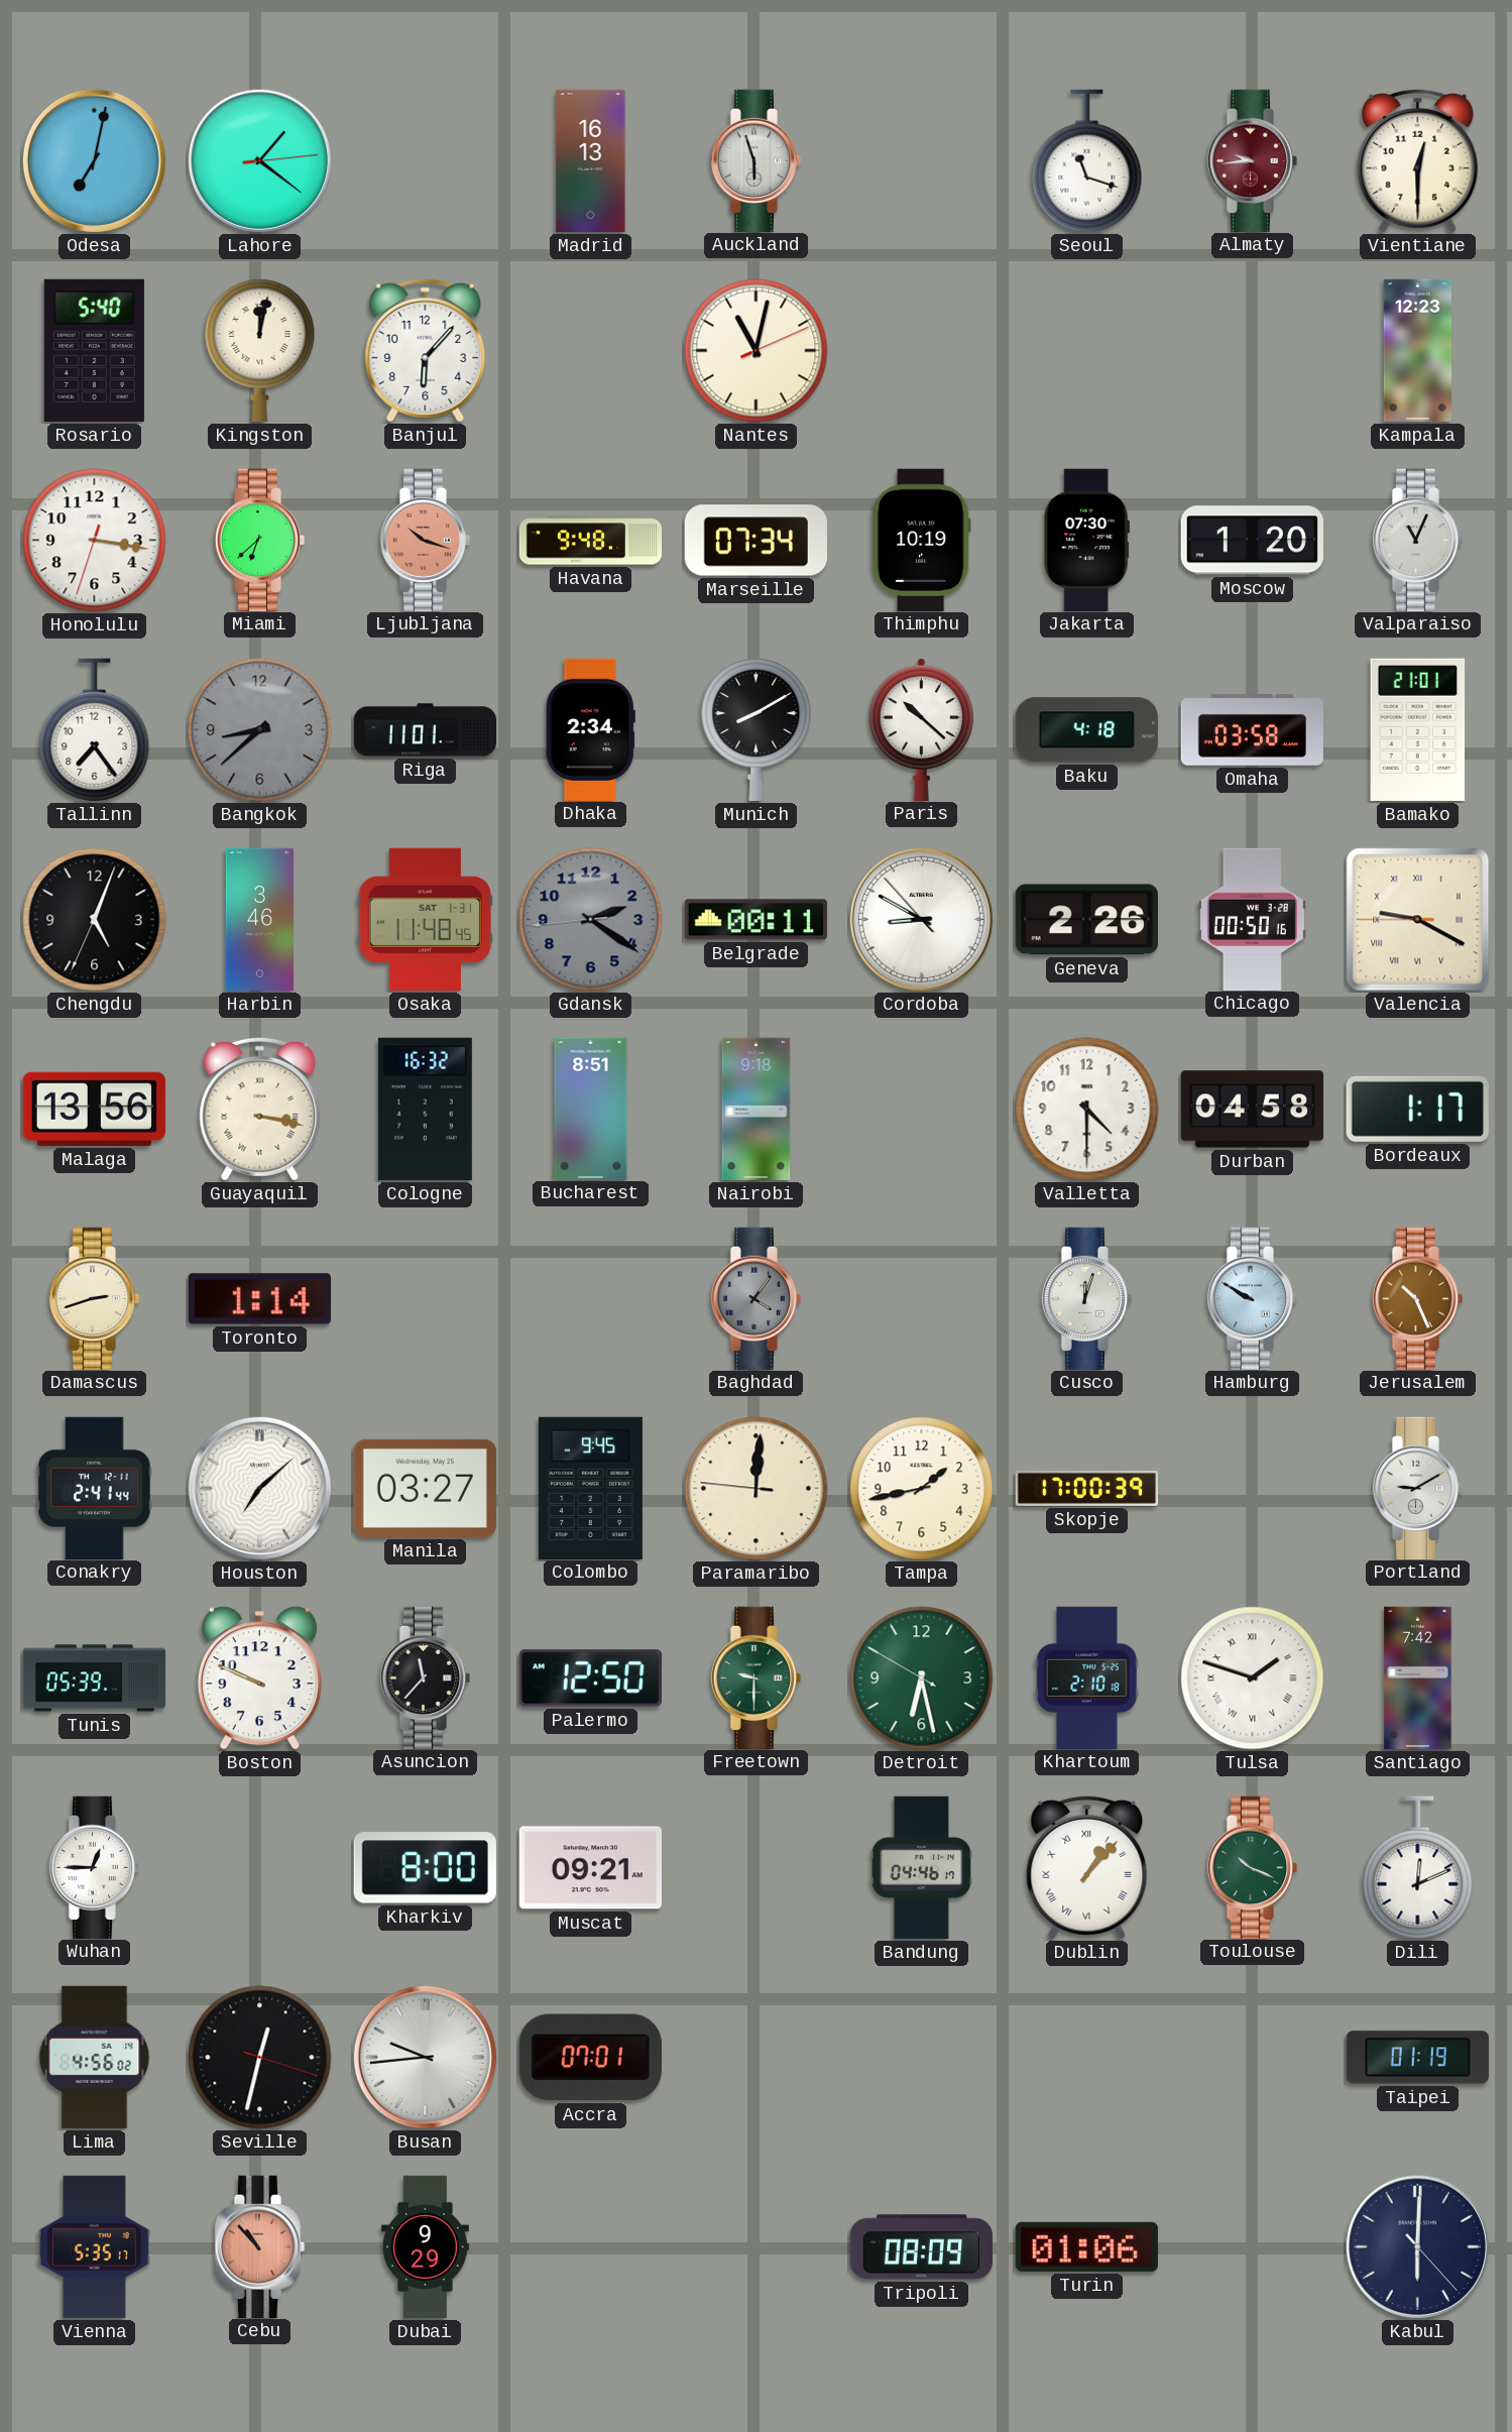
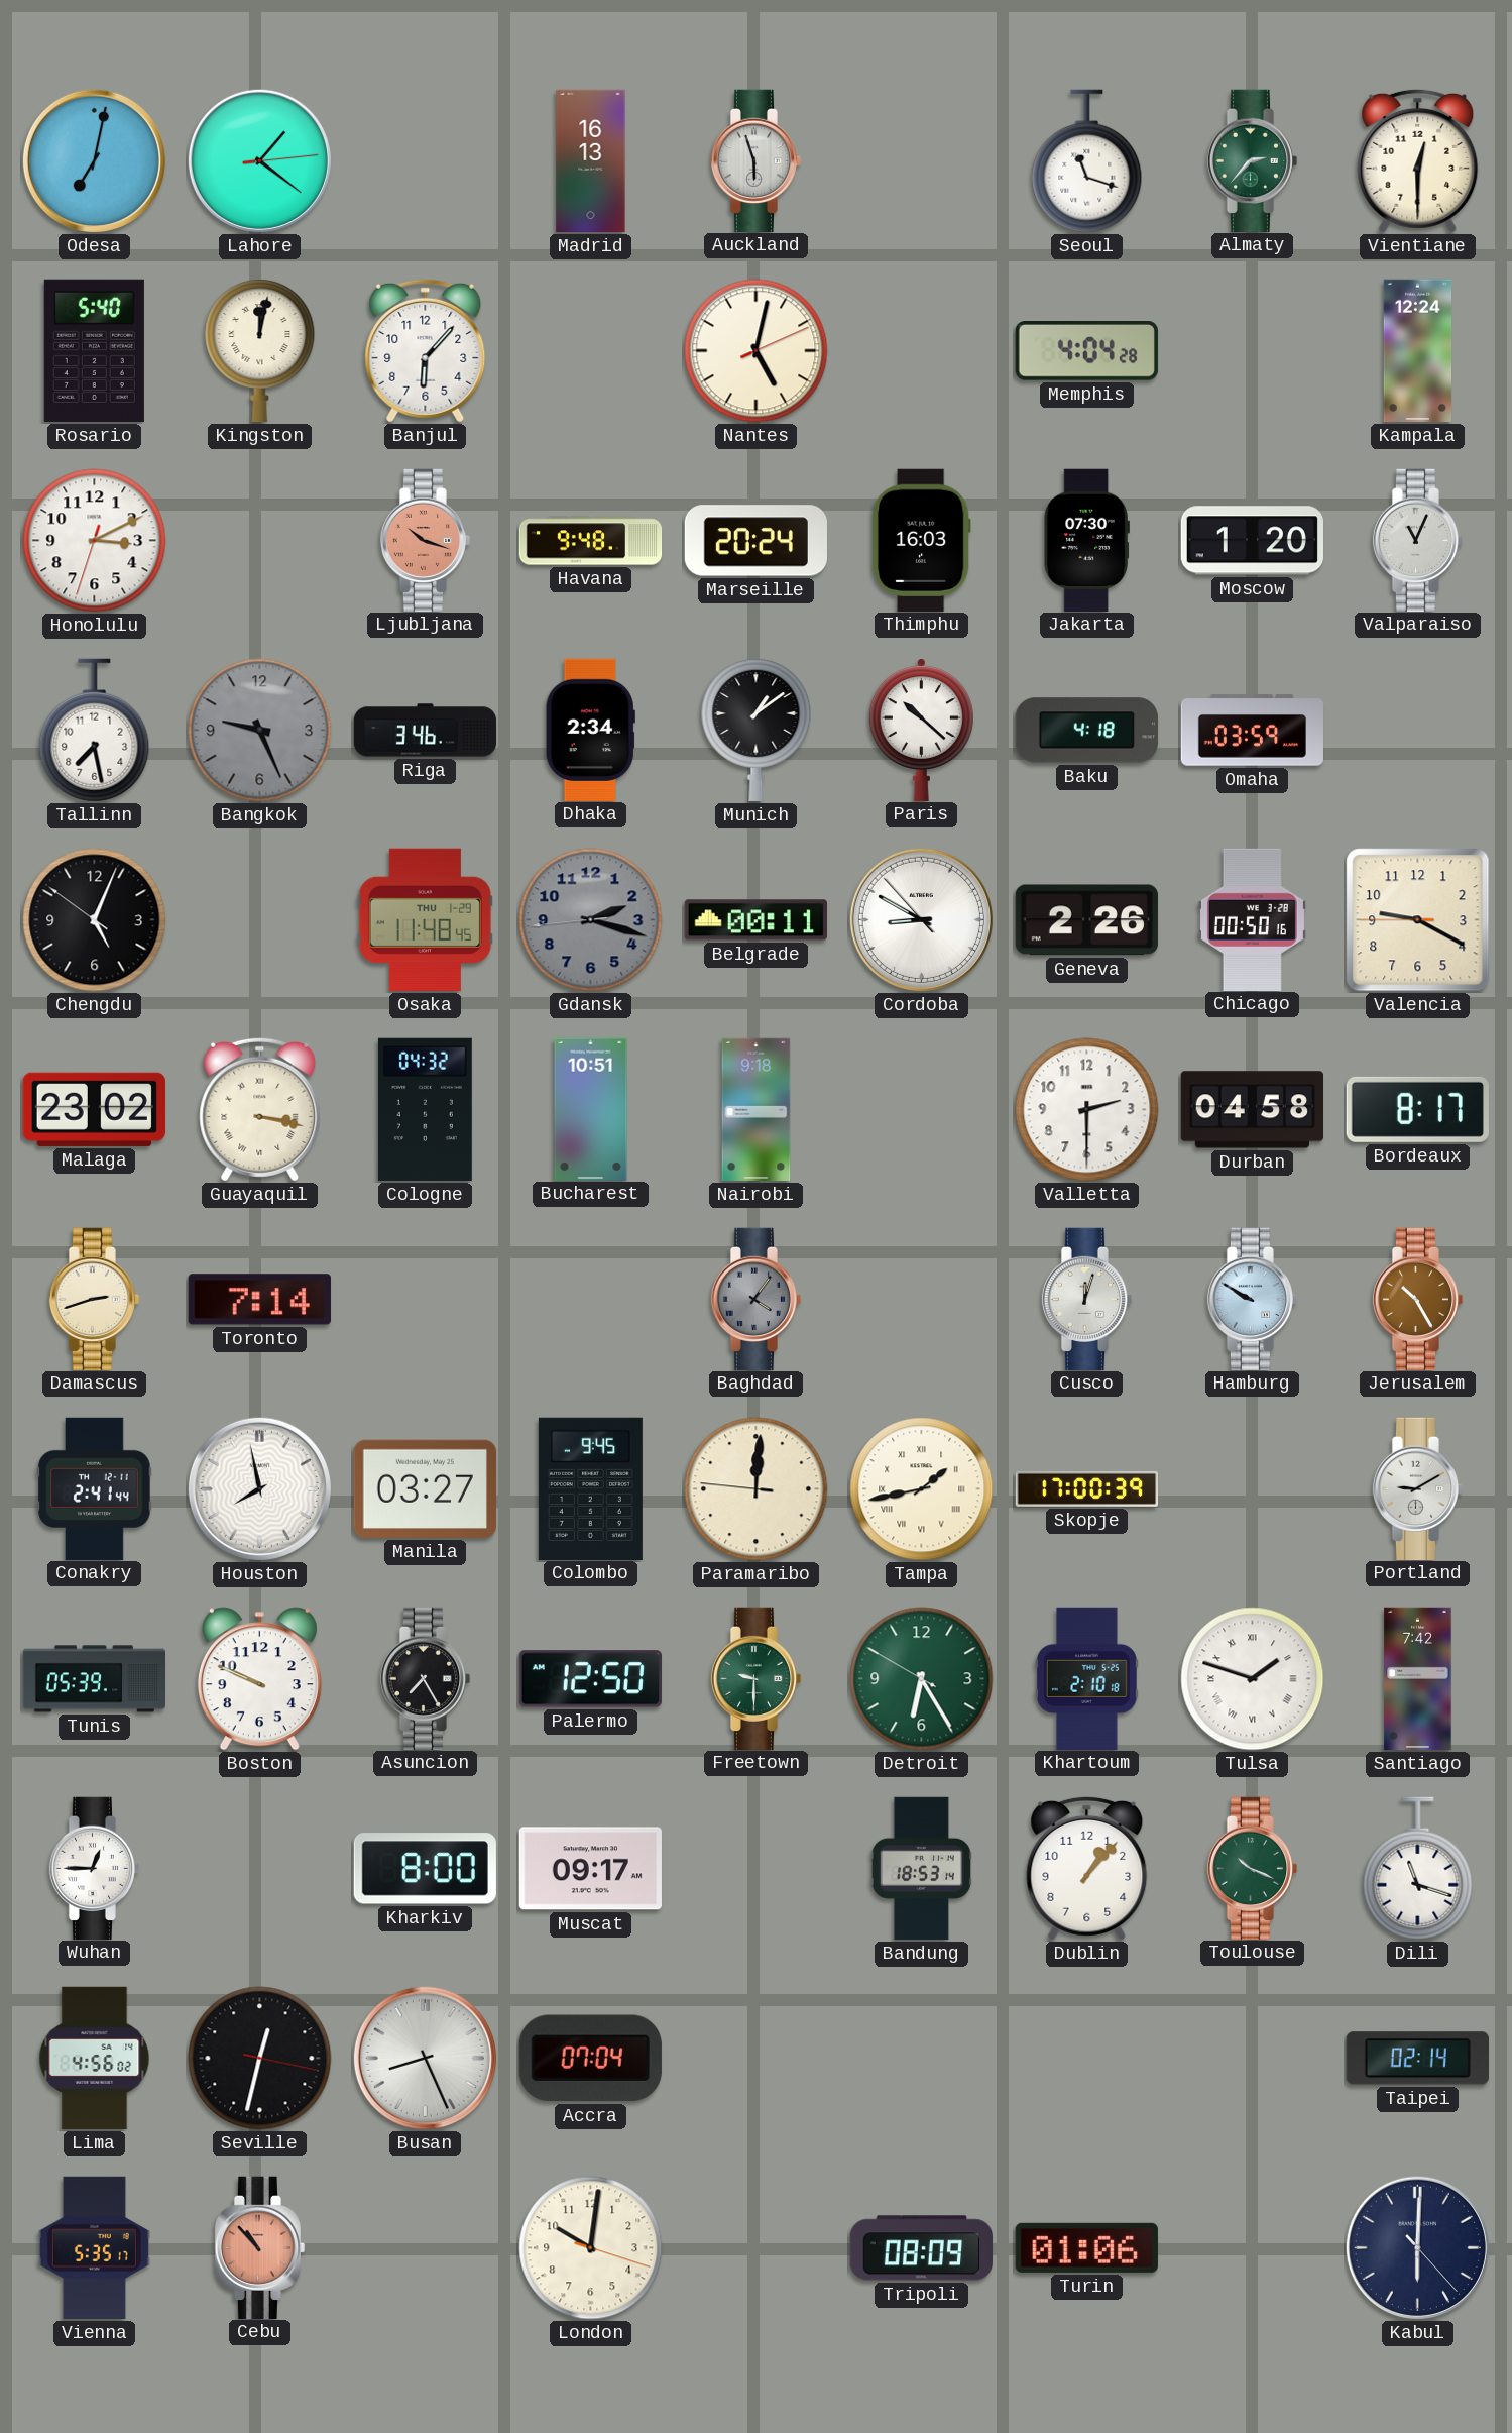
Almaty: 9:44 -> 2:37 (1253, 160)
Almaty dial: burgundy -> green (1253, 160)
Nantes: 11:02 -> 5:02 (757, 351)
Memphis: none -> 4:04 (1086, 351)
Kampala: 12:23 -> 12:24 (1418, 351)
Honolulu: 3:16 -> 3:10 (95, 541)
Miami: 6:38 -> none (260, 540)
Marseille: 07:34 -> 20:24 (755, 541)
Thimphu: 10:19 -> 16:03 (921, 540)
Tallinn: 7:24 -> 7:28 (95, 731)
Bangkok: 8:38 -> 9:26 (260, 731)
Riga: 11:01 -> 3:46 (426, 731)
Munich: 8:10 -> 1:09 (757, 730)
Omaha: 03:58 -> 03:59 (1252, 731)
Bamako: 21:01 -> none (1418, 729)
Chengdu: 5:03:34 -> 5:03:51 (95, 920)
Harbin: 3:46 -> none (260, 920)
Osaka date: SAT 1-31 -> THU 1-29 (425, 919)
Gdansk: 2:20 -> 2:17 (591, 920)
Valencia numerals: Roman -> Arabic (1418, 920)
Malaga: 13:56 -> 23:02 (94, 1109)
Cologne: 16:32 -> 04:32 (425, 1109)
Bucharest: 8:51 -> 10:51 (591, 1109)
Valletta: 4:30 -> 2:30 (1087, 1110)
Bordeaux: 1:17 -> 8:17 (1417, 1109)
Toronto: 1:14 -> 7:14 (259, 1300)
Jerusalem: 10:26 -> 10:25 (1418, 1299)
Houston: 7:08 -> 7:58 (259, 1488)
Tampa numerals: Arabic -> Roman (922, 1489)
Asuncion: 11:37 -> 7:25 (426, 1678)
Detroit: 6:27 -> 6:24 (922, 1679)
Muscat: 09:21 -> 09:17 (590, 1869)
Bandung: 04:46 -> 18:53 (921, 1869)
Dublin numerals: Roman -> Arabic (1087, 1868)
Dili: 12:11 -> 11:18 (1418, 1869)
Seville: 12:32:18 -> 12:32:17 (260, 2059)
Busan: 9:44 -> 8:26 (425, 2058)
Accra: 07:01 -> 07:04 (590, 2059)
Taipei: 01:19 -> 02:14 (1417, 2059)
Dubai: 9:29 -> none (425, 2247)
London: none -> 10:01 (591, 2248)
